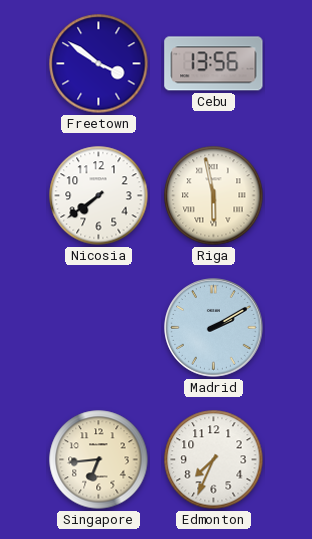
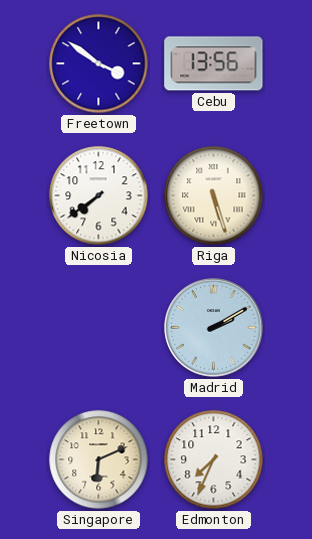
Riga: 5:58 -> 5:27 (214, 196)
Singapore: 6:44 -> 6:11 (99, 460)
